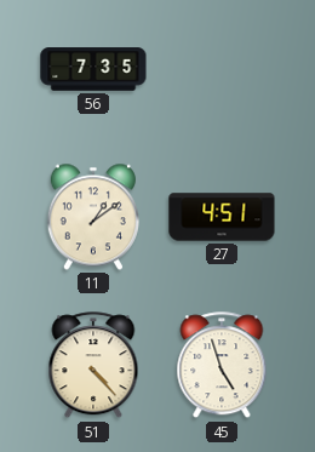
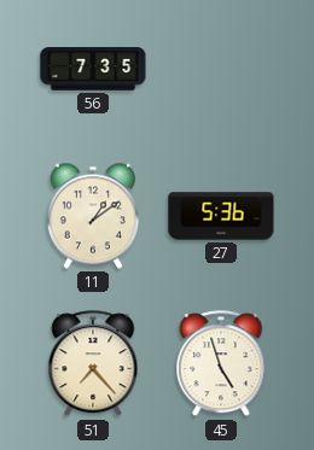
27: 4:51 -> 5:36 (221, 216)
51: 4:23 -> 7:23 (93, 364)
